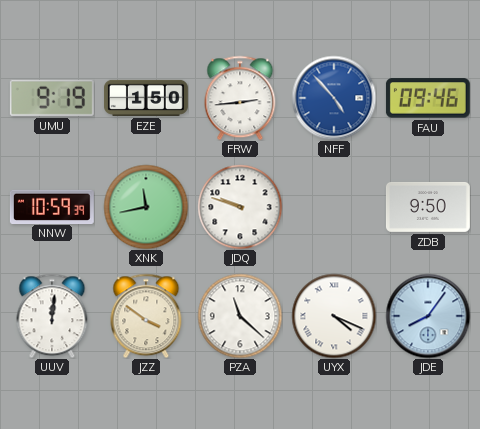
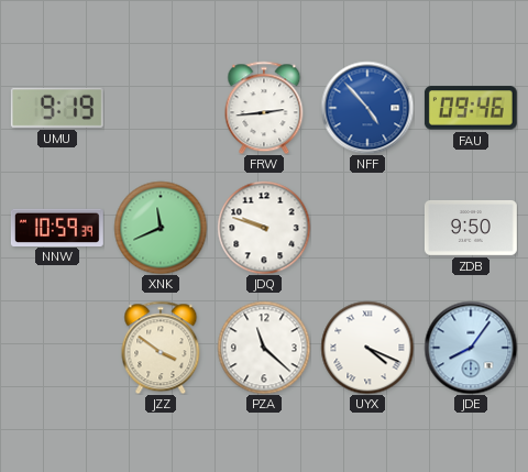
EZE: 1:50 -> none (146, 98)
XNK: 11:43 -> 11:41 (161, 228)
UUV: 12:01 -> none (52, 316)
